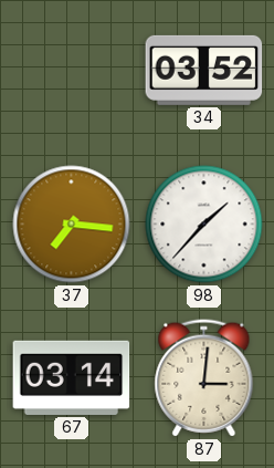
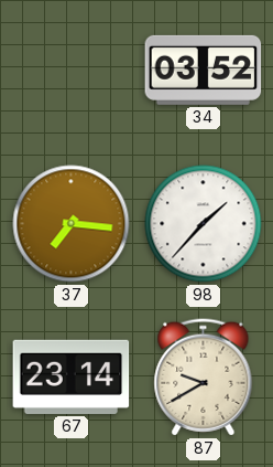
67: 03:14 -> 23:14 (72, 376)
87: 3:01 -> 9:40 (204, 378)
